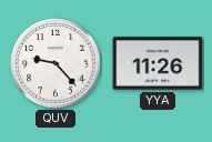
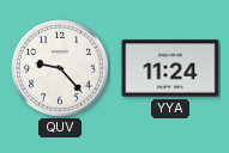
YYA: 11:26 -> 11:24 (170, 68)
